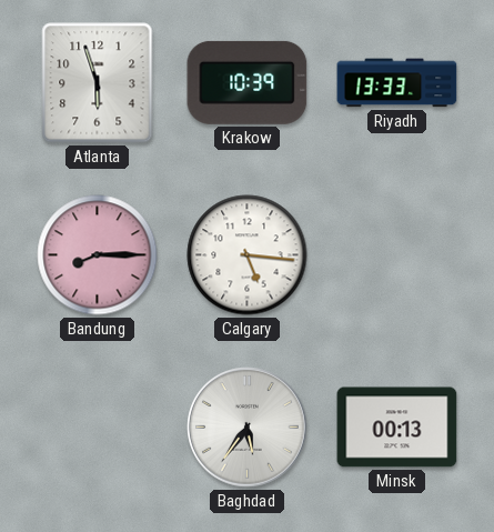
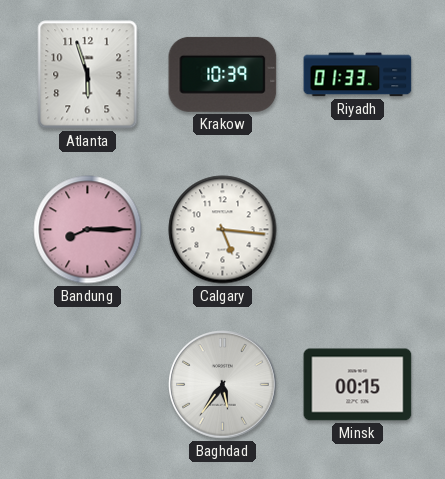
Riyadh: 13:33 -> 01:33 (358, 75)
Minsk: 00:13 -> 00:15 (358, 385)
